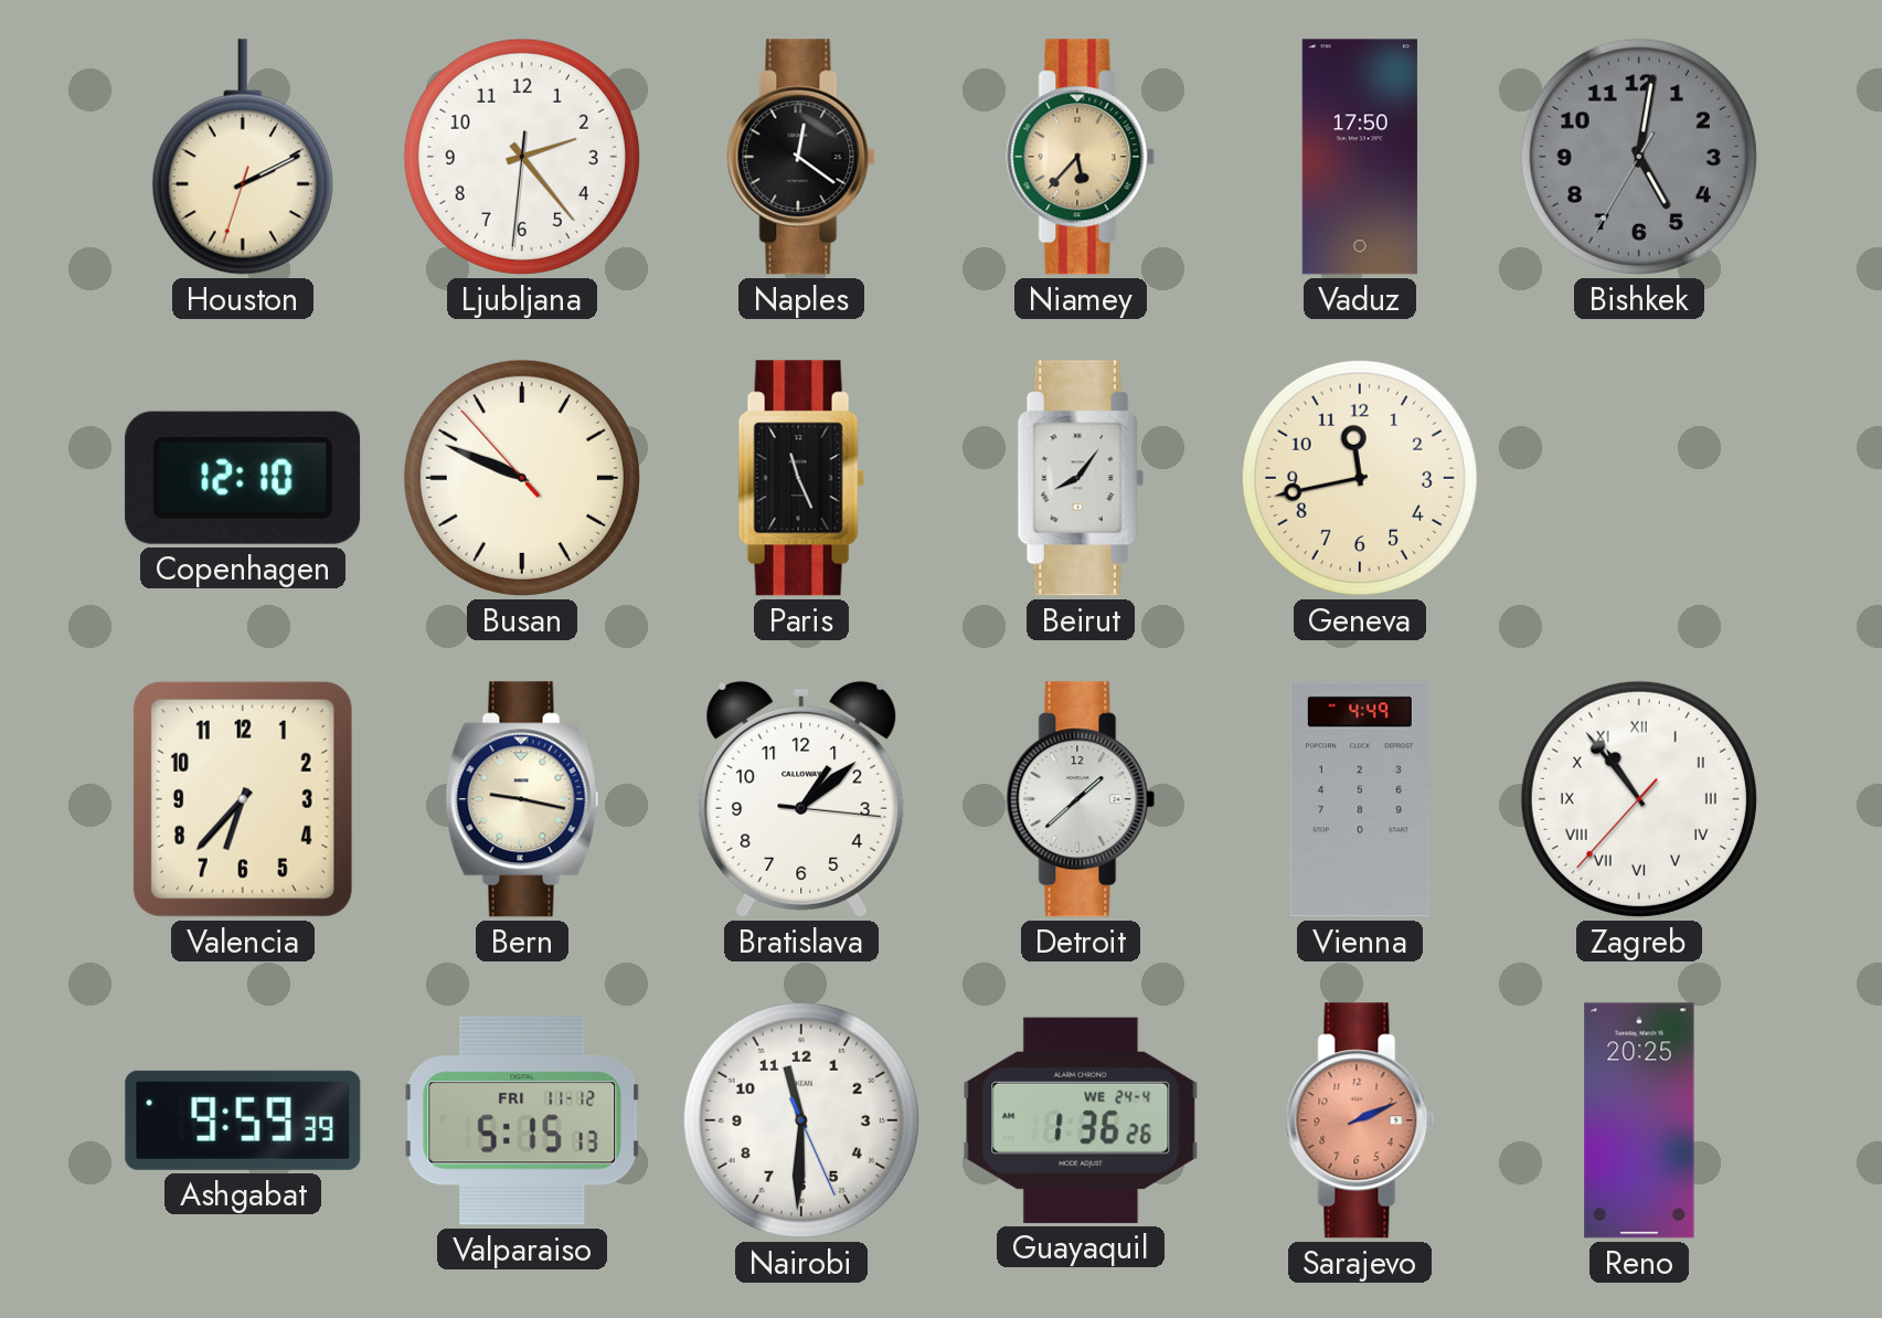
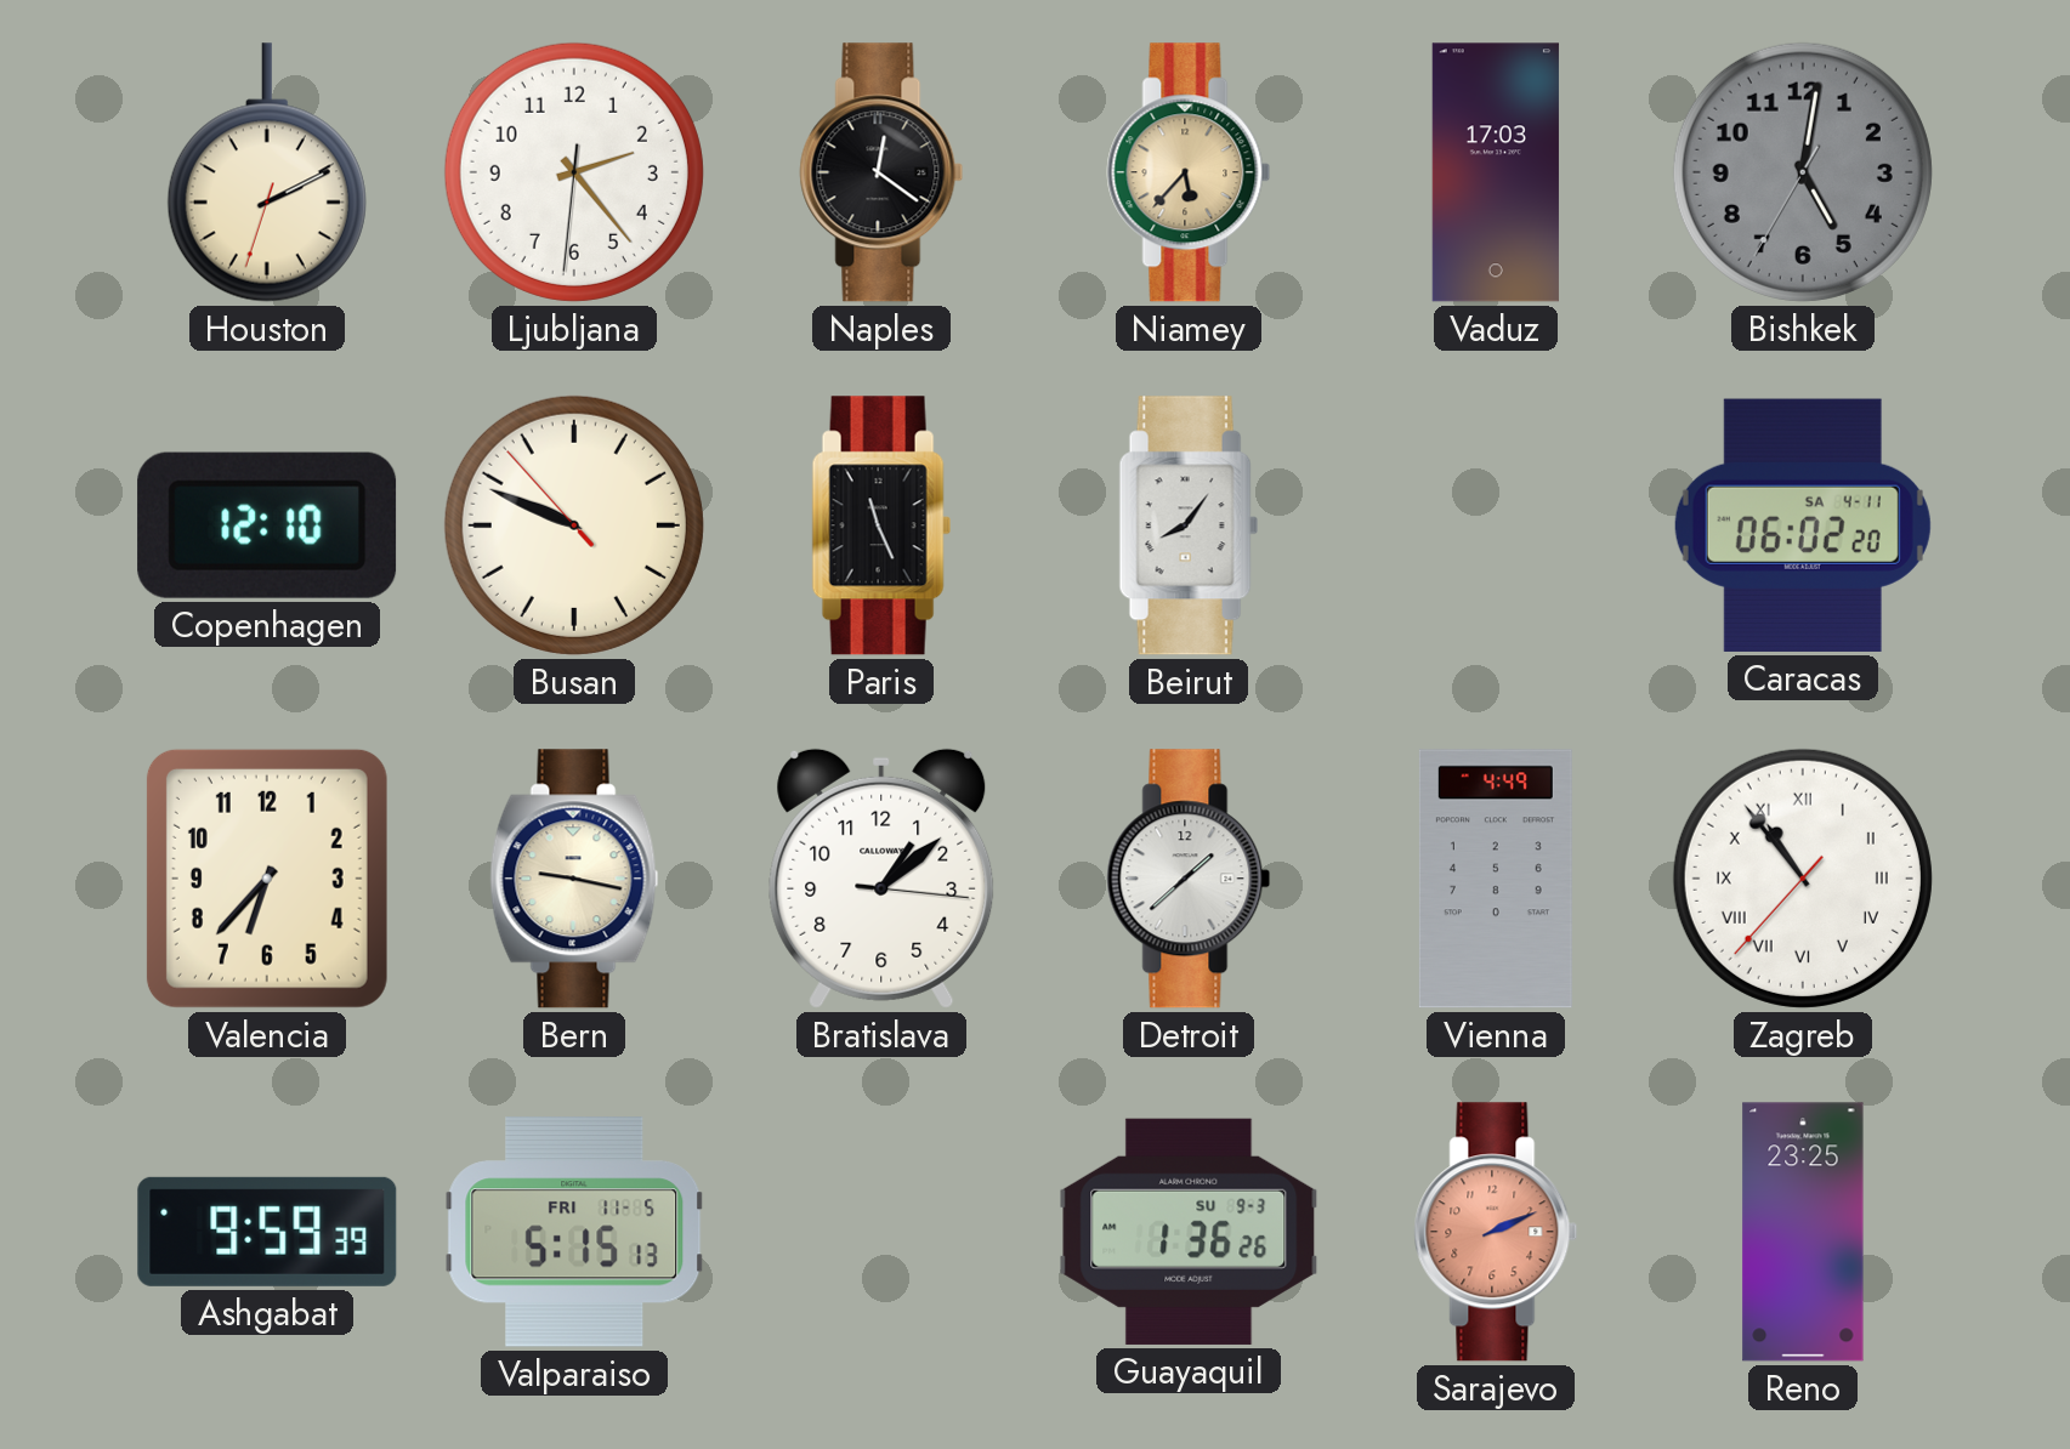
Vaduz: 17:50 -> 17:03 (1496, 172)
Geneva: 11:43 -> none (1360, 478)
Caracas: none -> 06:02 (1803, 525)
Valparaiso date: FRI 11-12 -> FRI 11-5 (574, 1232)
Nairobi: 11:30 -> none (801, 1120)
Guayaquil date: WE 24-4 -> SU 9-3 (1189, 1232)
Reno: 20:25 -> 23:25 (1803, 1232)
